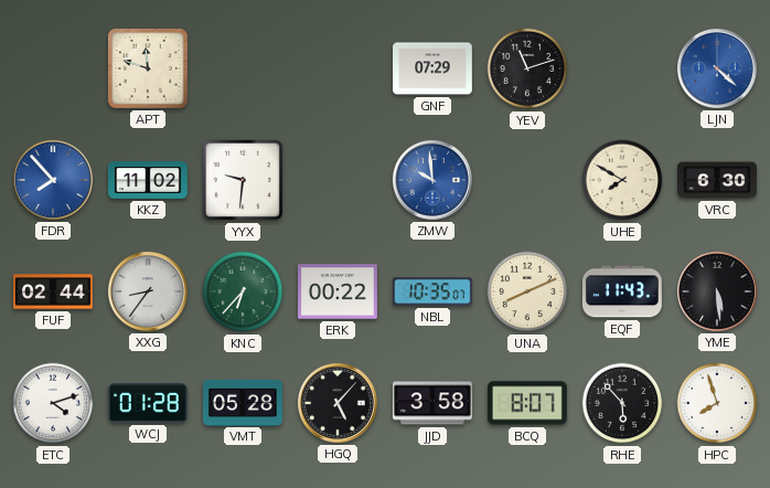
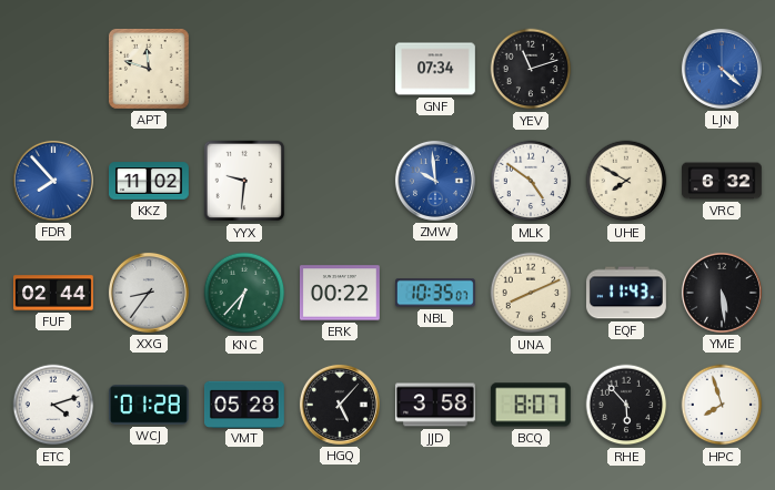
GNF: 07:29 -> 07:34 (436, 69)
MLK: none -> 4:51 (531, 181)
VRC: 6:30 -> 6:32 (723, 181)
